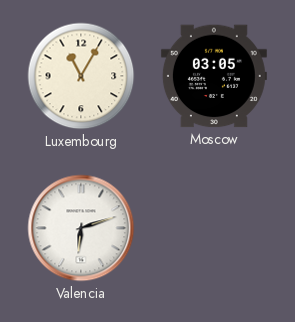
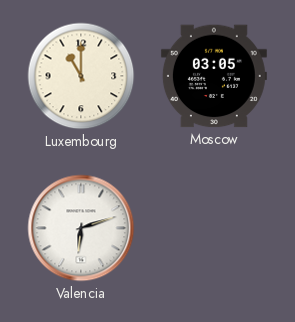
Luxembourg: 11:05 -> 11:00 (81, 76)
